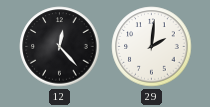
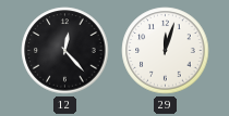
29: 2:01 -> 12:03 (166, 51)
